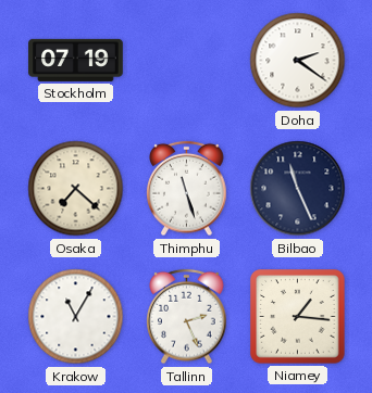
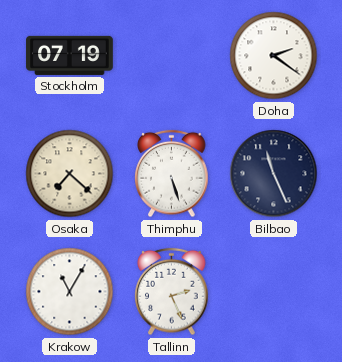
Thimphu: 11:27 -> 5:27 (172, 174)
Niamey: 1:16 -> none (298, 317)
